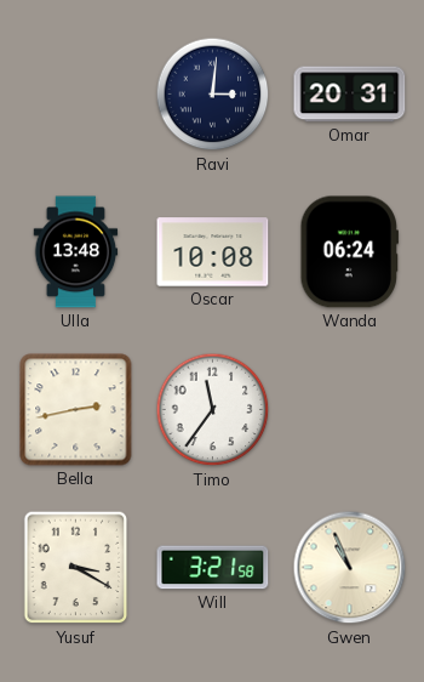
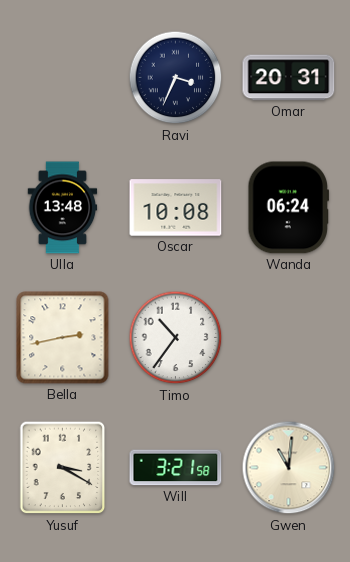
Ravi: 3:01 -> 3:34 (176, 78)
Timo: 11:36 -> 10:36 (176, 338)
Gwen: 10:56 -> 11:01 (289, 468)
